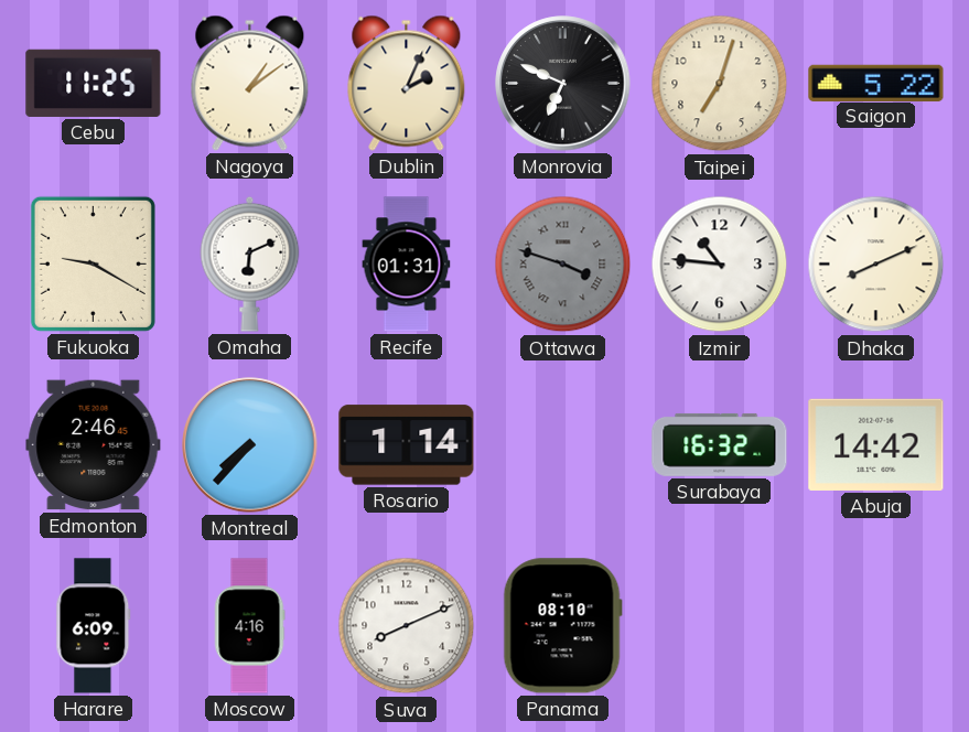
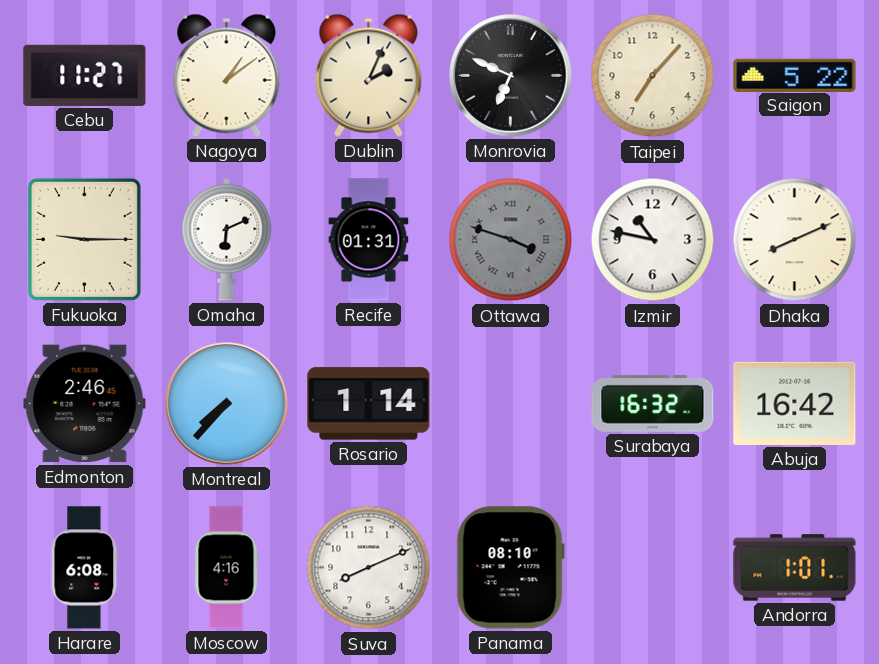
Cebu: 11:25 -> 11:27 (85, 75)
Taipei: 7:03 -> 7:07 (653, 76)
Fukuoka: 9:20 -> 9:15 (84, 239)
Izmir: 10:46 -> 10:47 (653, 240)
Abuja: 14:42 -> 16:42 (795, 403)
Harare: 6:09 -> 6:08 (85, 568)
Andorra: none -> 1:01 (795, 568)
